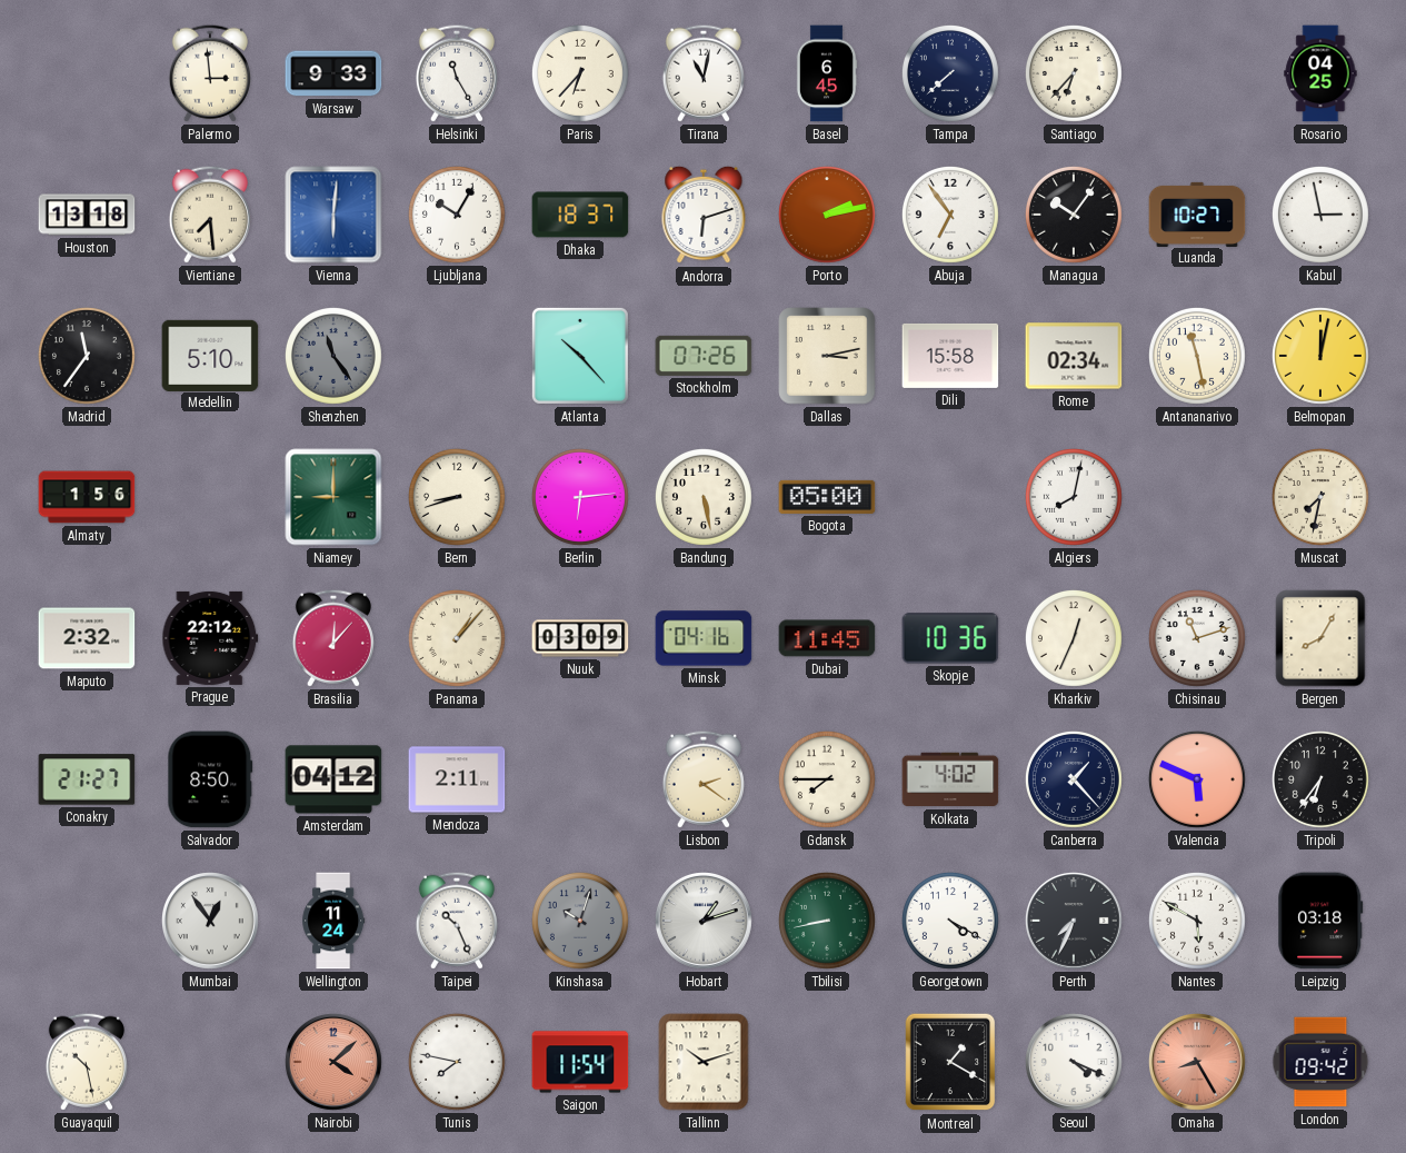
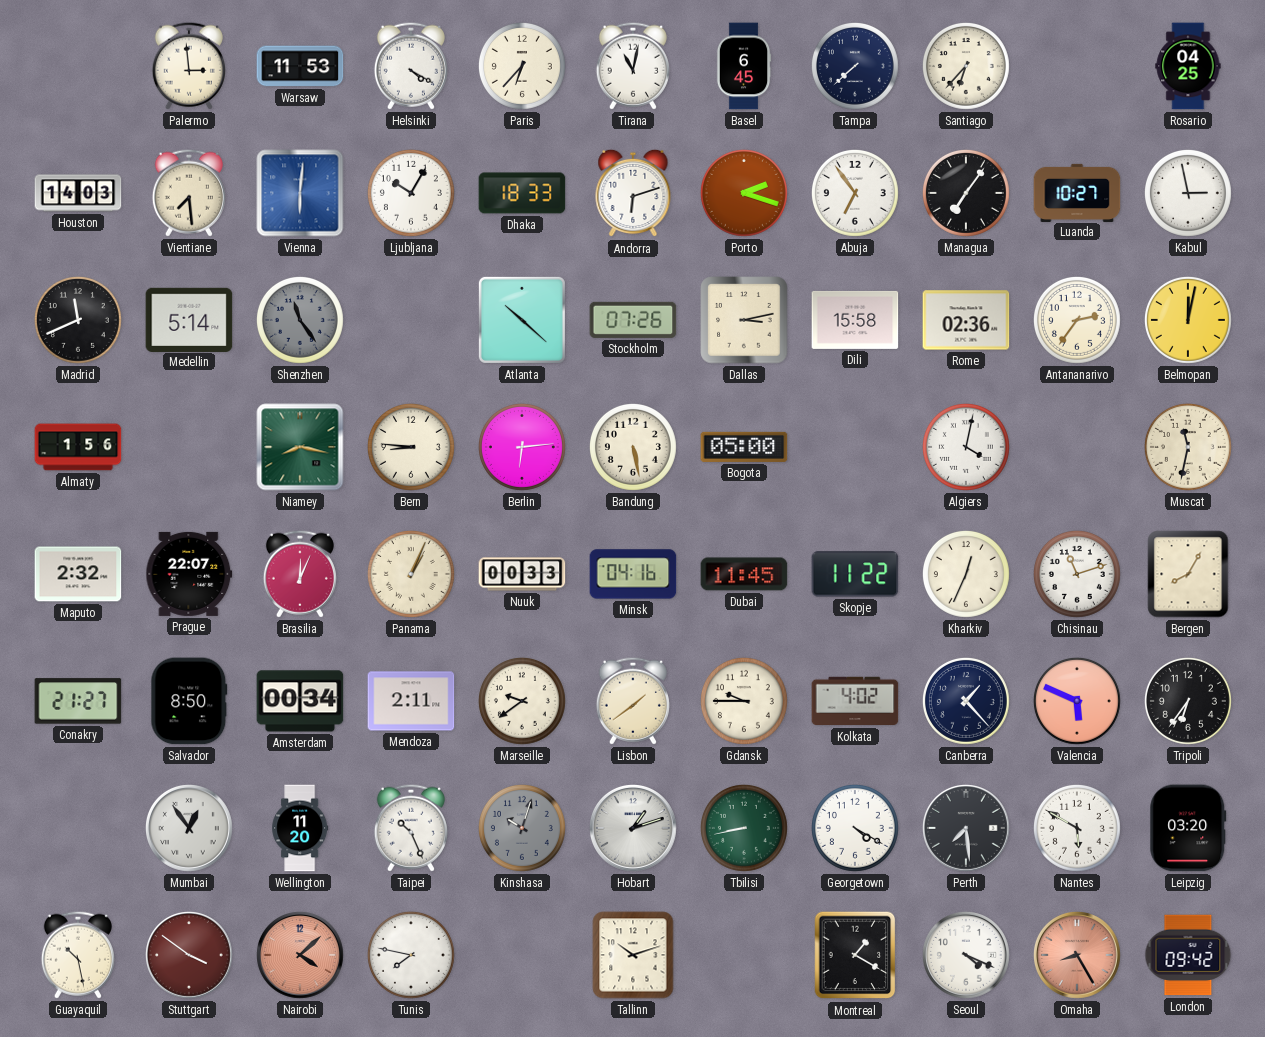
Warsaw: 9:33 -> 11:53 (300, 66)
Helsinki: 11:25 -> 4:20 (411, 66)
Houston: 13:18 -> 14:03 (78, 193)
Dhaka: 18:37 -> 18:33 (522, 193)
Porto: 2:13 -> 2:18 (744, 193)
Managua: 10:06 -> 7:06 (966, 193)
Madrid: 11:36 -> 11:41 (78, 320)
Medellin: 5:10 -> 5:14 (189, 319)
Atlanta: 10:23 -> 10:22 (522, 320)
Rome: 02:34 -> 02:36 (966, 320)
Antananarivo: 11:28 -> 2:36 (1077, 320)
Niamey: 9:00 -> 8:17 (300, 447)
Bern: 8:42 -> 8:46 (411, 447)
Algiers: 8:02 -> 4:02 (966, 447)
Muscat: 7:32 -> 11:32 (1188, 447)
Prague: 22:12 -> 22:07 (189, 574)
Brasilia: 12:07 -> 12:04 (300, 574)
Panama: 1:07 -> 1:04 (411, 574)
Nuuk: 03:09 -> 00:33 (522, 574)
Skopje: 10:36 -> 11:22 (855, 574)
Amsterdam: 04:12 -> 00:34 (300, 701)
Marseille: none -> 9:39 (522, 701)
Lisbon: 2:21 -> 1:39 (633, 701)
Gdansk: 7:45 -> 9:45 (744, 701)
Wellington: 11:24 -> 11:20 (300, 828)
Perth: 7:34 -> 7:29 (967, 829)
Leipzig: 03:18 -> 03:20 (1188, 828)
Stuttgart: none -> 3:51 (190, 956)
Saigon: 11:54 -> none (580, 1062)
